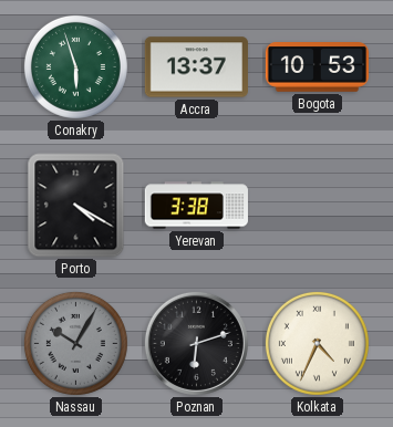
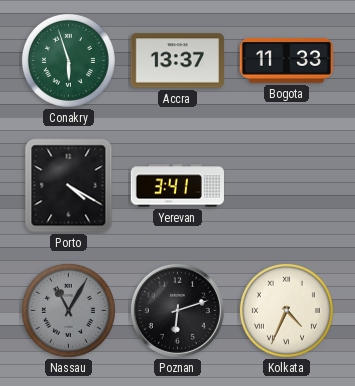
Bogota: 10:53 -> 11:33 (286, 61)
Yerevan: 3:38 -> 3:41 (177, 186)
Nassau: 10:05 -> 11:05 (68, 310)
